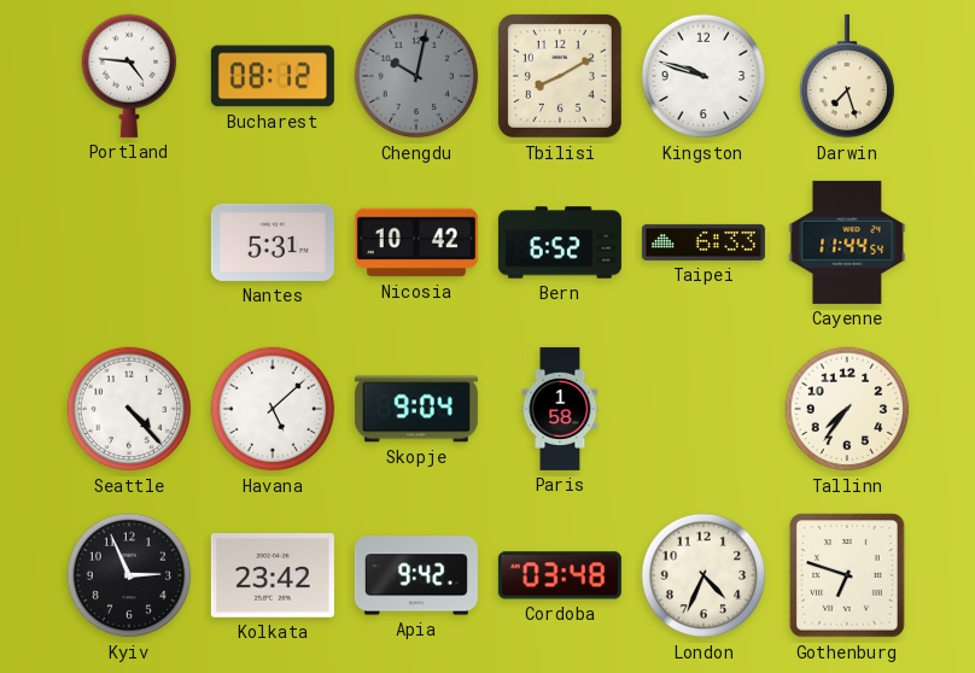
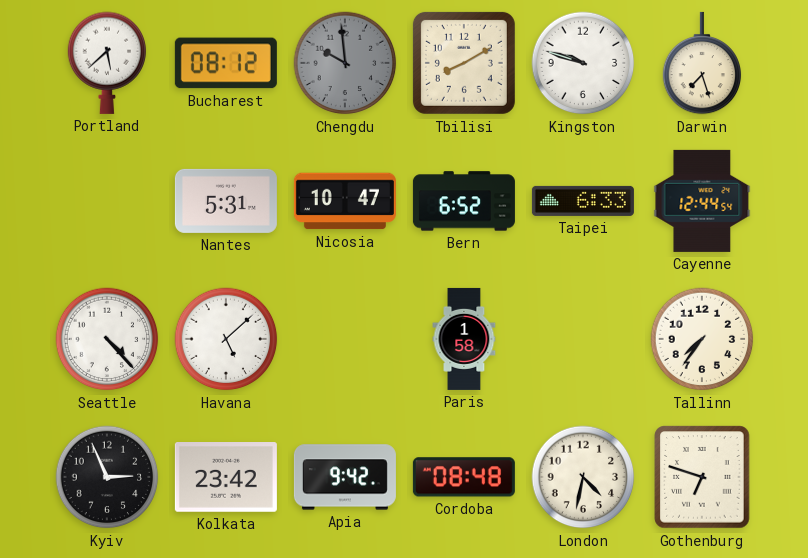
Portland: 4:46 -> 5:38 (107, 63)
Chengdu: 10:02 -> 9:59 (345, 63)
Nicosia: 10:42 -> 10:47 (345, 201)
Cayenne: 11:44 -> 12:44 (702, 201)
Skopje: 9:04 -> none (416, 409)
Cordoba: 03:48 -> 08:48 (464, 477)
London: 4:34 -> 4:32 (583, 477)
